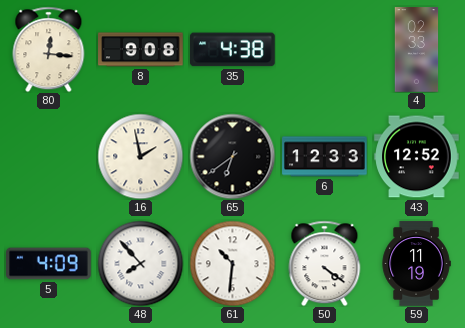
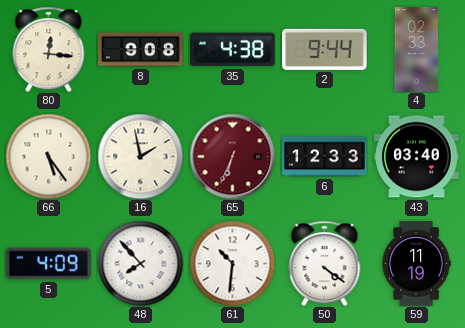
2: none -> 9:44 (325, 49)
66: none -> 5:24 (48, 156)
65: 6:39 -> 6:34 (232, 156)
65 dial: black -> burgundy (232, 156)
43: 12:52 -> 03:40 (417, 157)
